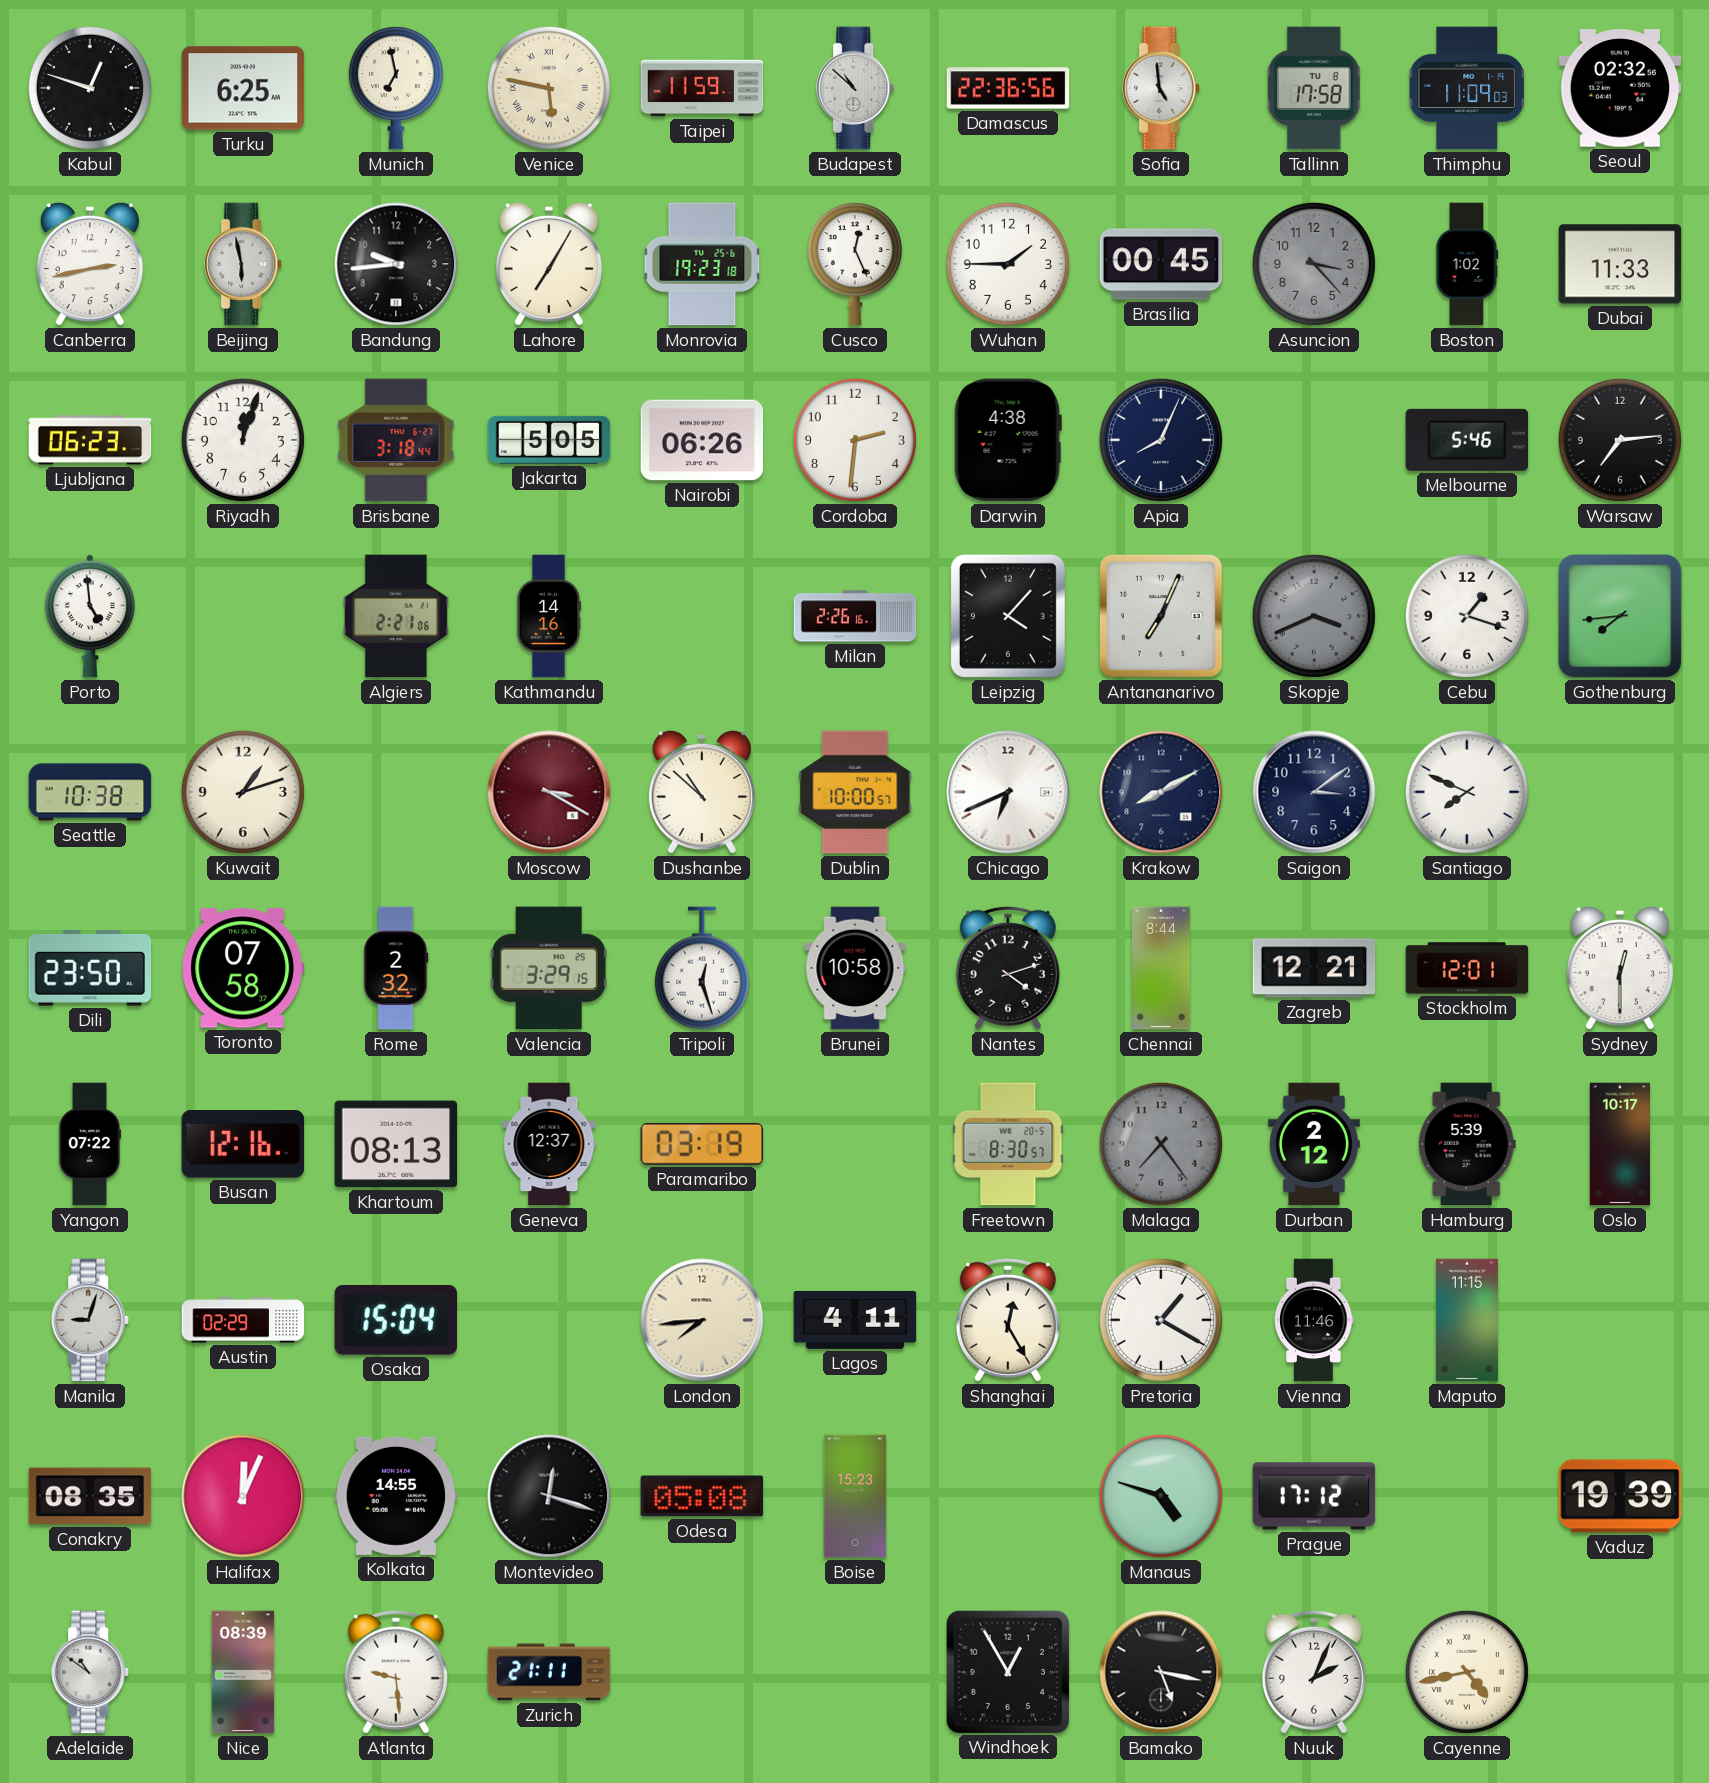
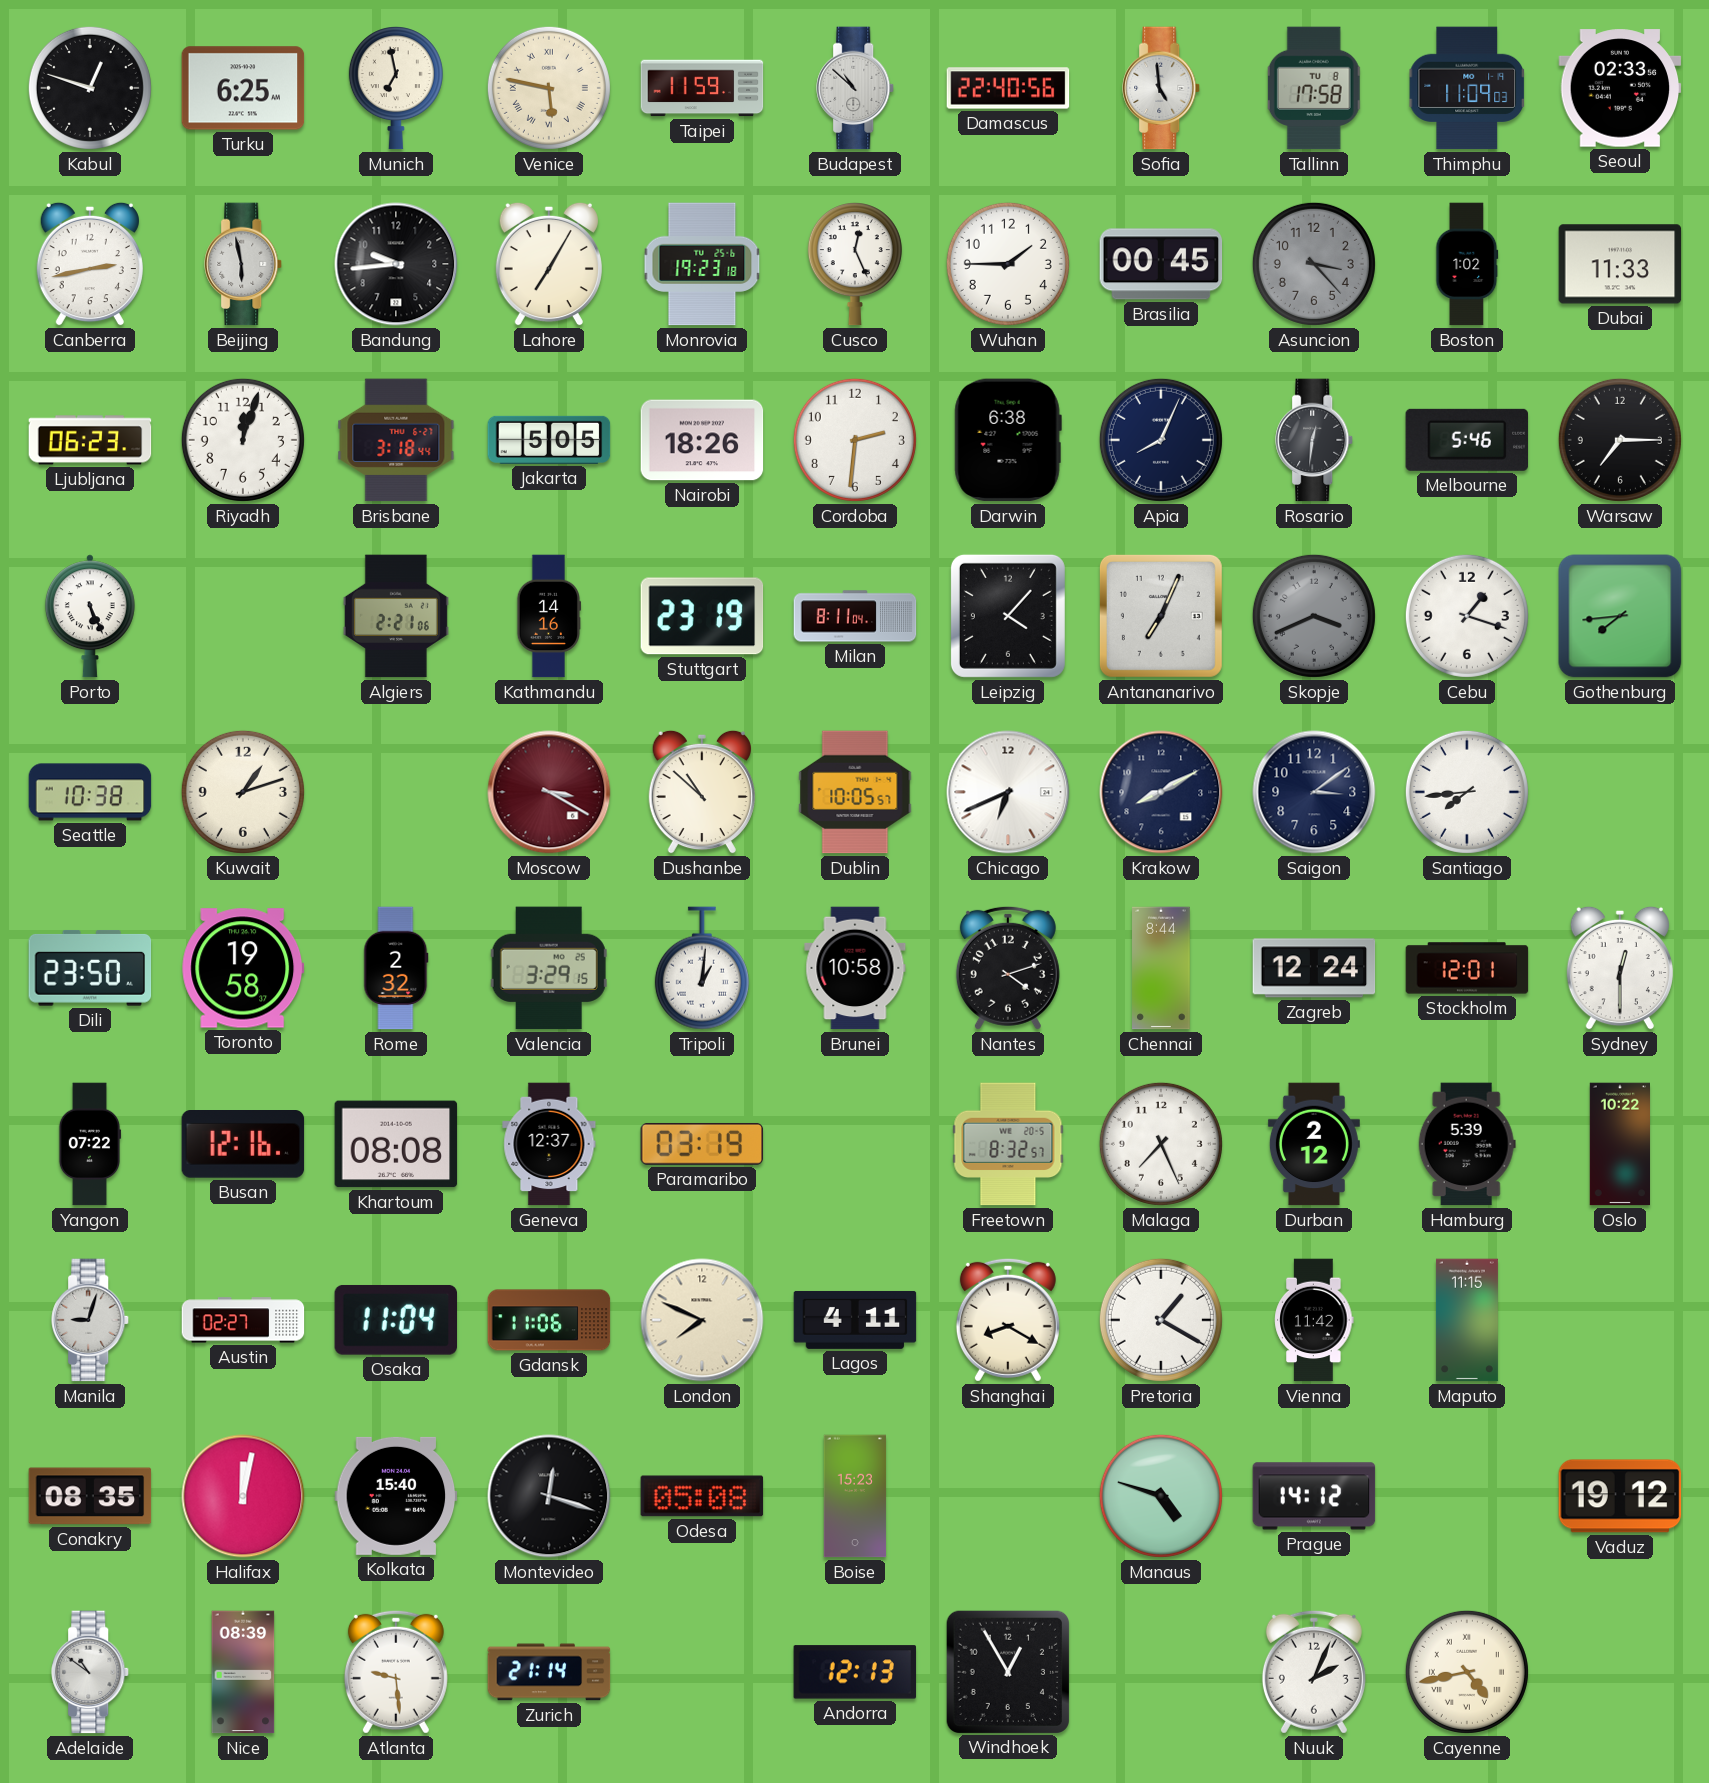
Damascus: 22:36 -> 22:40 (1008, 88)
Seoul: 02:32 -> 02:33 (1620, 88)
Nairobi: 06:26 -> 18:26 (702, 440)
Darwin: 4:38 -> 6:38 (1008, 440)
Rosario: none -> 12:31 (1315, 440)
Warsaw: 7:14 -> 7:15 (1620, 440)
Porto: 4:59 -> 5:26 (90, 616)
Stuttgart: none -> 23:19 (702, 616)
Milan: 2:26 -> 8:11 (855, 616)
Dublin: 10:00 -> 10:05 (855, 792)
Santiago: 7:49 -> 7:44 (1467, 792)
Toronto: 07:58 -> 19:58 (243, 968)
Tripoli: 12:27 -> 1:01 (702, 968)
Zagreb: 12:21 -> 12:24 (1314, 968)
Khartoum: 08:13 -> 08:08 (396, 1144)
Freetown: 8:30 -> 8:32 (1008, 1144)
Malaga: 7:24 -> 7:26 (1161, 1144)
Malaga dial: grey -> white (1161, 1144)
Oslo: 10:17 -> 10:22 (1619, 1144)
Austin: 02:29 -> 02:27 (243, 1320)
Osaka: 15:04 -> 11:04 (395, 1320)
Gdansk: none -> 11:06 (549, 1320)
London: 7:44 -> 7:49 (702, 1320)
Shanghai: 12:25 -> 8:20 (1008, 1320)
Vienna: 11:46 -> 11:42 (1314, 1320)
Halifax: 12:04 -> 12:02 (243, 1496)
Kolkata: 14:55 -> 15:40 (396, 1496)
Prague: 17:12 -> 14:12 (1314, 1496)
Vaduz: 19:39 -> 19:12 (1620, 1496)
Zurich: 21:11 -> 21:14 (549, 1672)
Andorra: none -> 12:13 (855, 1672)
Bamako: 5:17 -> none (1161, 1672)
